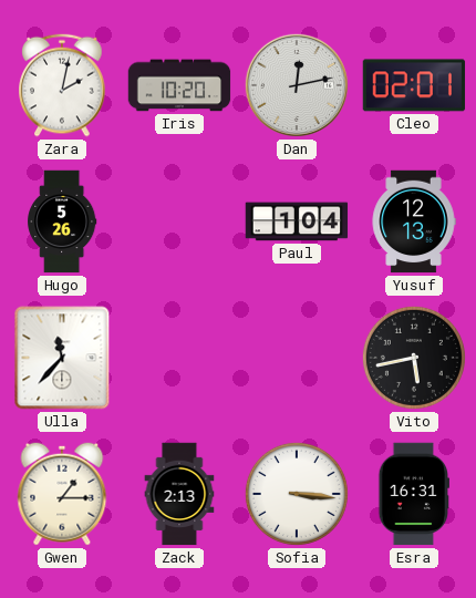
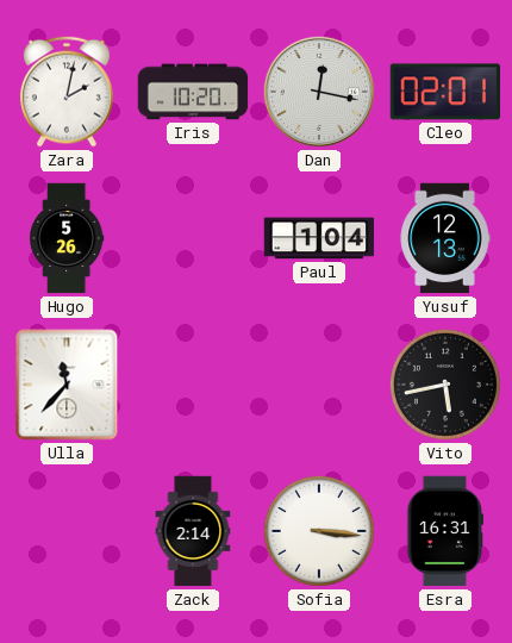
Dan: 12:13 -> 12:17 (319, 92)
Gwen: 1:15 -> none (62, 494)
Zack: 2:13 -> 2:14 (193, 531)
